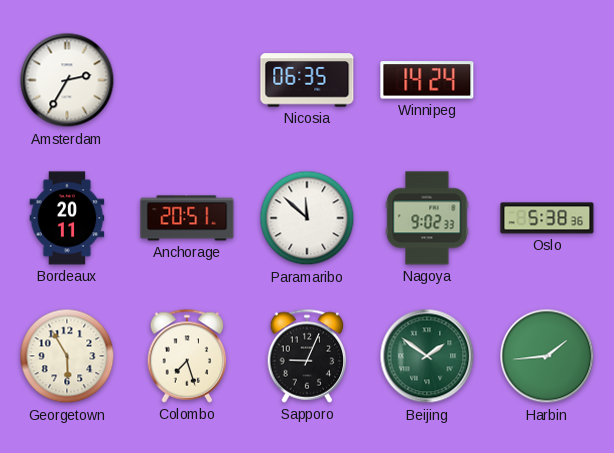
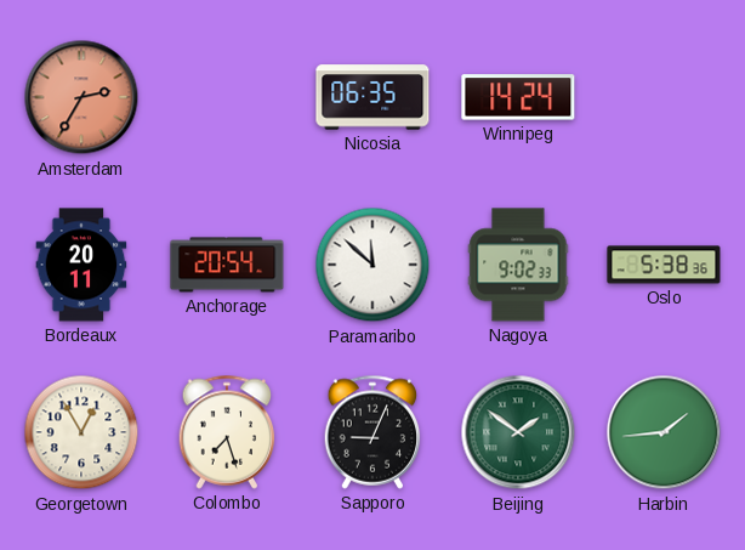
Amsterdam dial: white -> salmon (81, 97)
Anchorage: 20:51 -> 20:54 (227, 265)
Georgetown: 5:55 -> 12:55 (81, 432)
